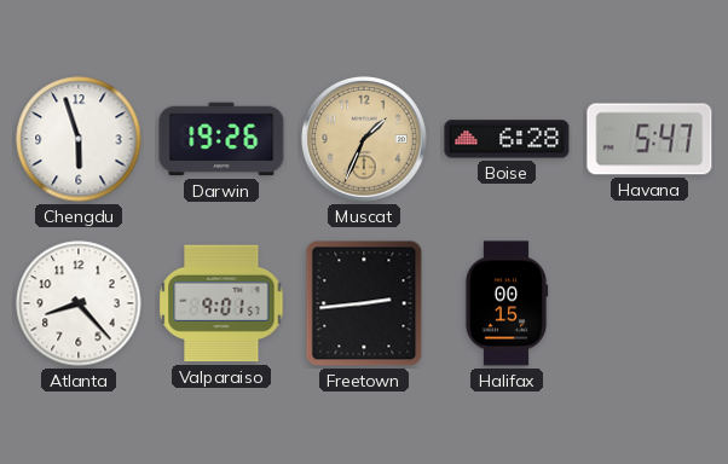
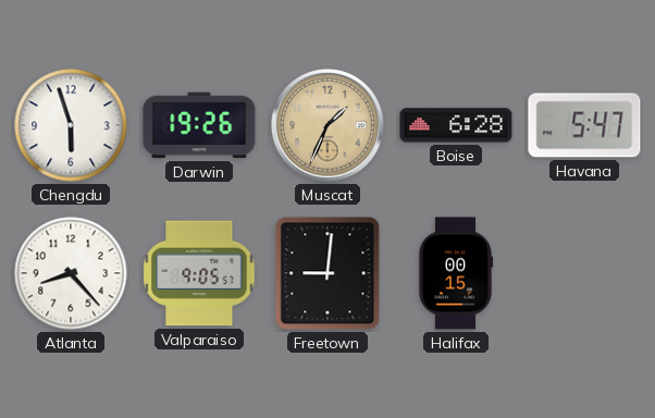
Valparaiso: 9:01 -> 9:05 (199, 273)
Freetown: 2:44 -> 9:01 (327, 273)
